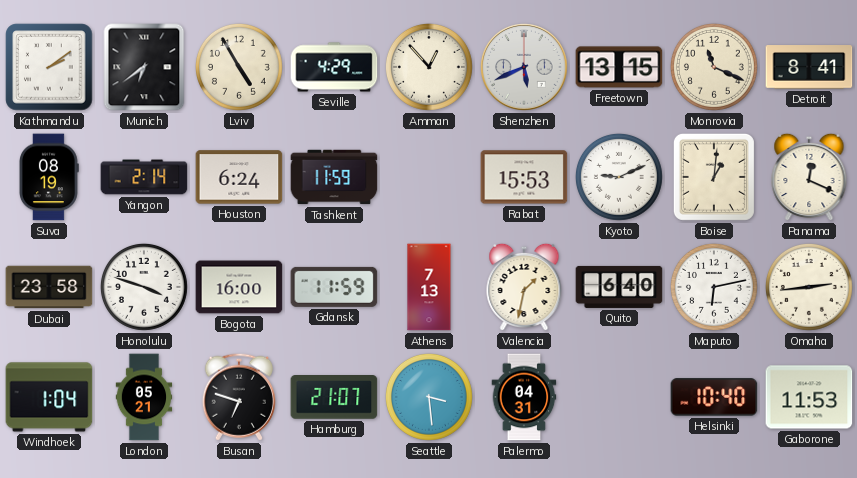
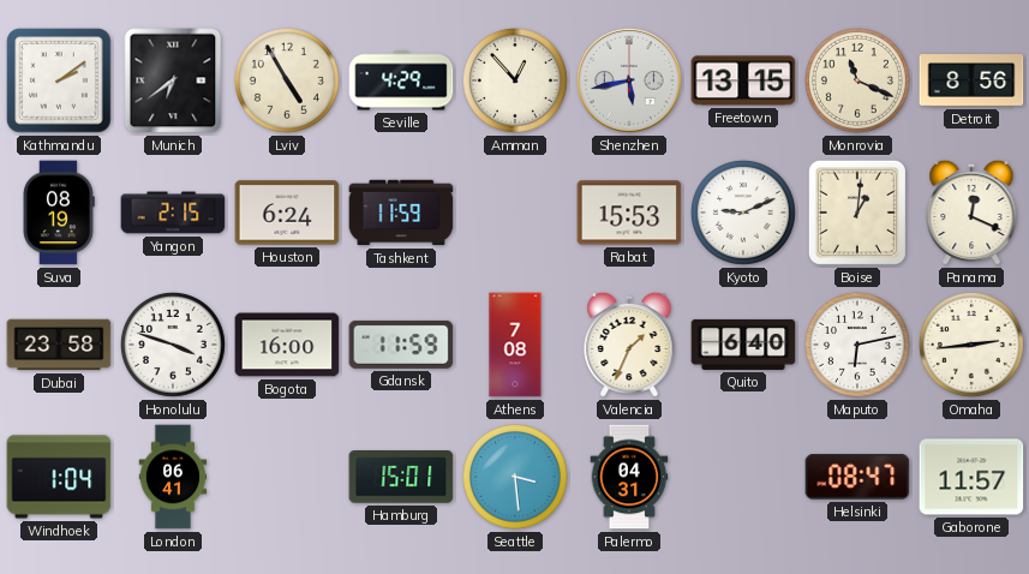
Shenzhen: 5:41 -> 5:43 (630, 82)
Detroit: 8:41 -> 8:56 (971, 80)
Yangon: 2:14 -> 2:15 (173, 213)
Athens: 7:13 -> 7:08 (515, 345)
Valencia: 1:32 -> 1:34 (629, 345)
London: 05:21 -> 06:41 (173, 477)
Busan: 6:48 -> none (239, 397)
Hamburg: 21:07 -> 15:01 (401, 478)
Helsinki: 10:40 -> 08:47 (857, 477)
Gaborone: 11:53 -> 11:57 (971, 477)
